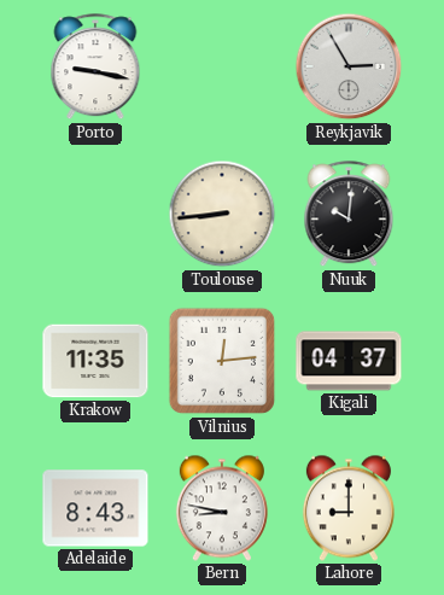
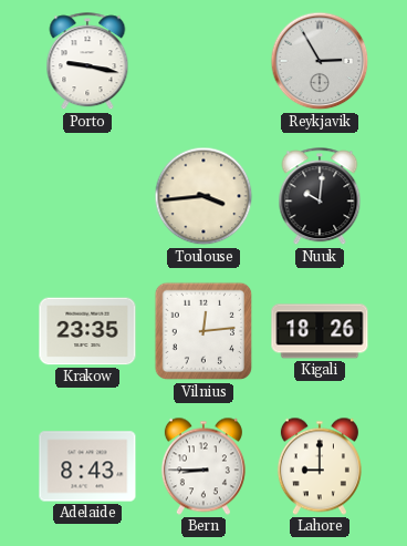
Toulouse: 8:44 -> 3:44 (203, 196)
Krakow: 11:35 -> 23:35 (87, 331)
Kigali: 04:37 -> 18:26 (320, 331)
Bern: 8:47 -> 8:45 (203, 466)
